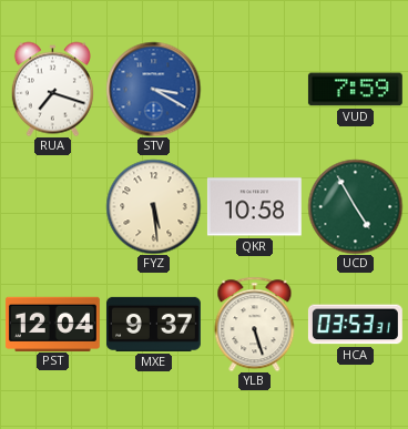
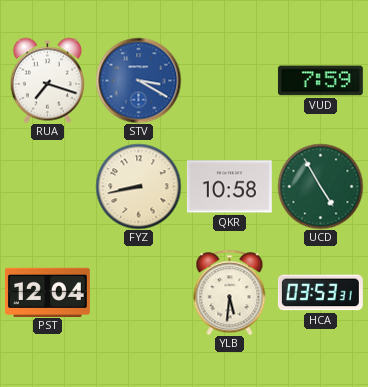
FYZ: 5:29 -> 8:43 (138, 186)
MXE: 9:37 -> none (153, 324)
YLB: 5:27 -> 5:31 (230, 292)
